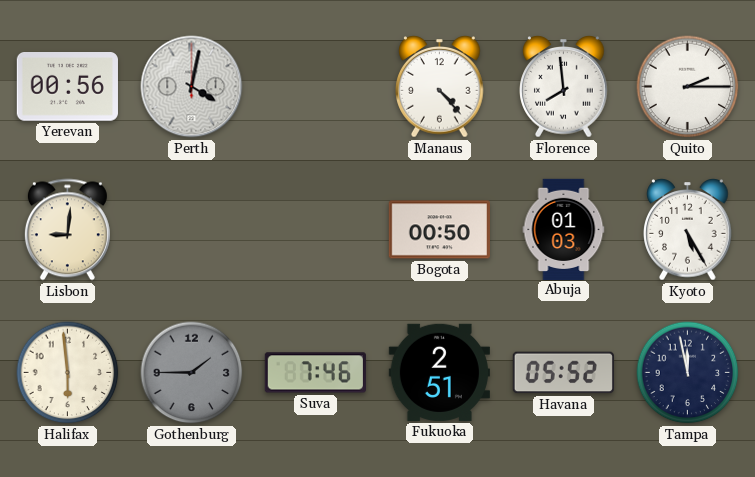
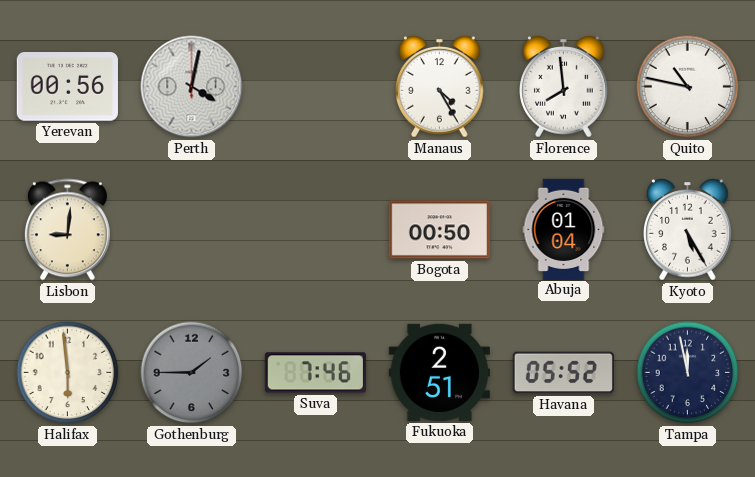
Manaus: 4:23 -> 4:25 (440, 87)
Quito: 2:15 -> 10:47 (688, 87)
Abuja: 01:03 -> 01:04 (564, 229)
